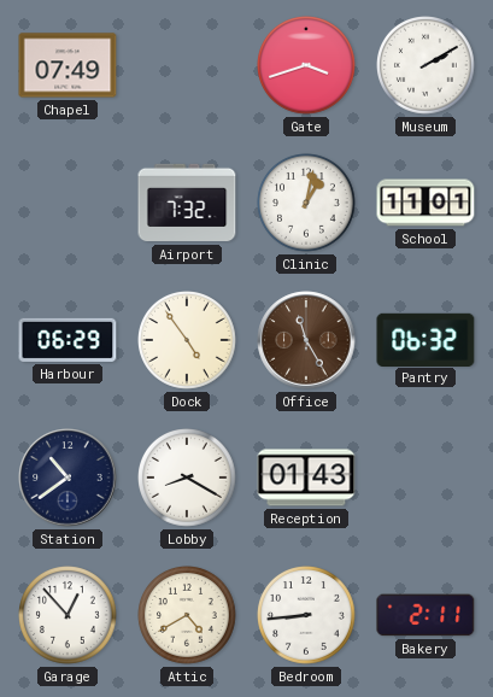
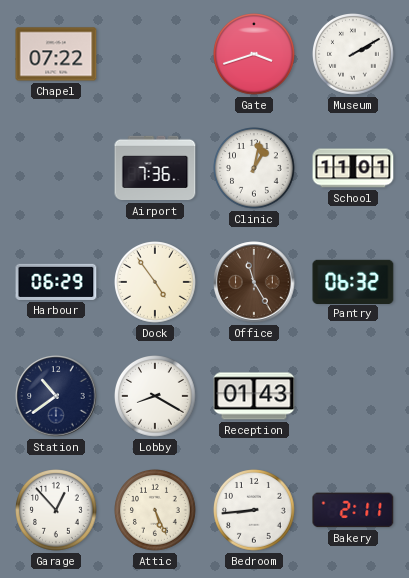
Chapel: 07:49 -> 07:22 (56, 54)
Airport: 7:32 -> 7:36 (155, 168)
Attic: 4:40 -> 5:26 (156, 511)
